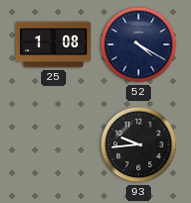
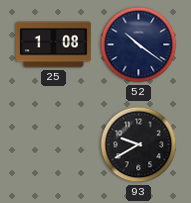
52: 4:20 -> 10:21 (139, 45)
93: 9:44 -> 9:40 (139, 145)
